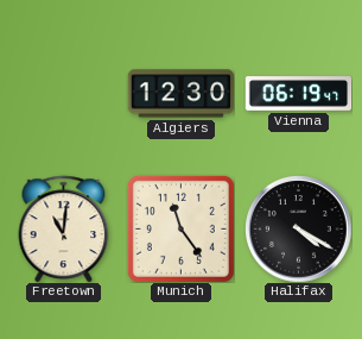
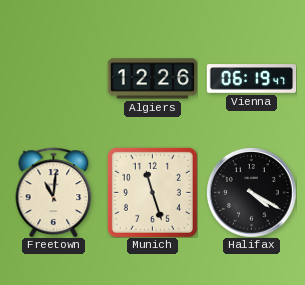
Algiers: 12:30 -> 12:26 (152, 79)
Munich: 11:24 -> 11:27 (152, 192)
